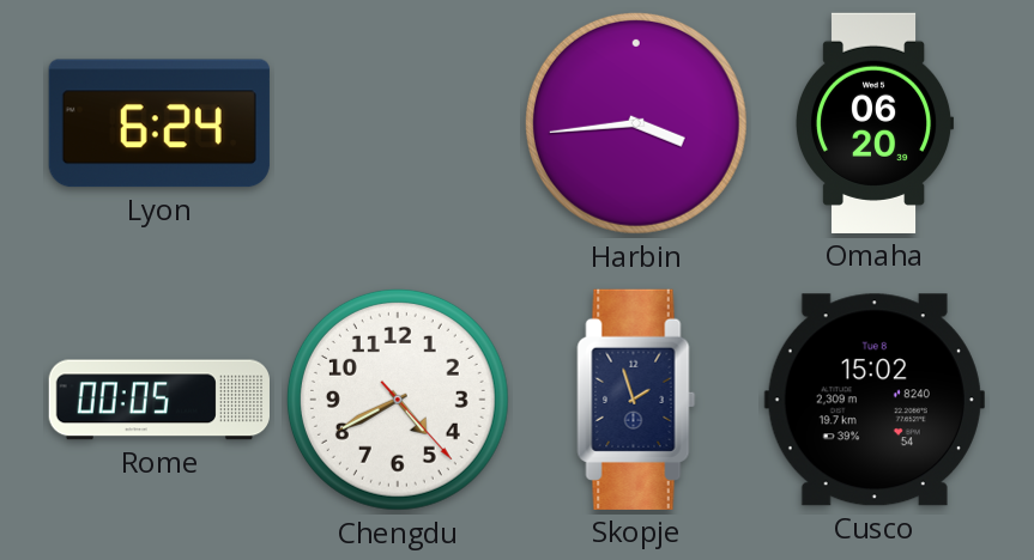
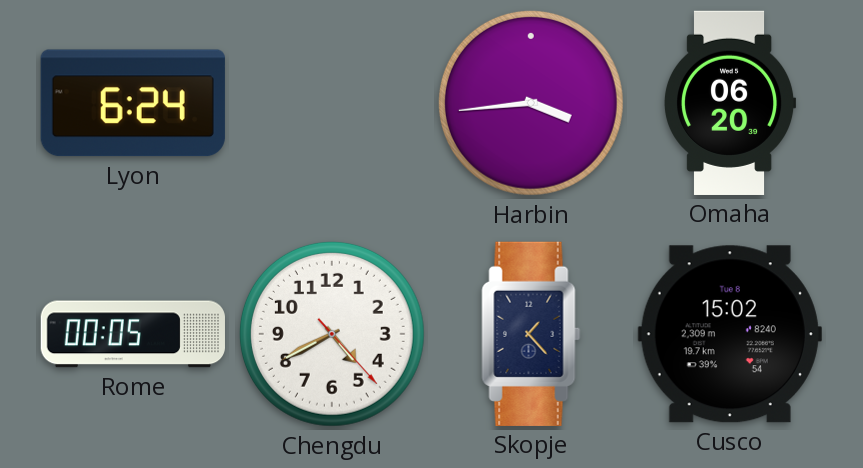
Skopje: 1:57 -> 1:23 (531, 334)
